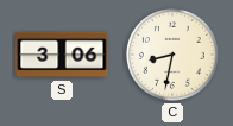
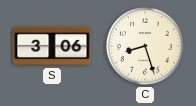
C: 8:32 -> 8:27 (145, 46)
